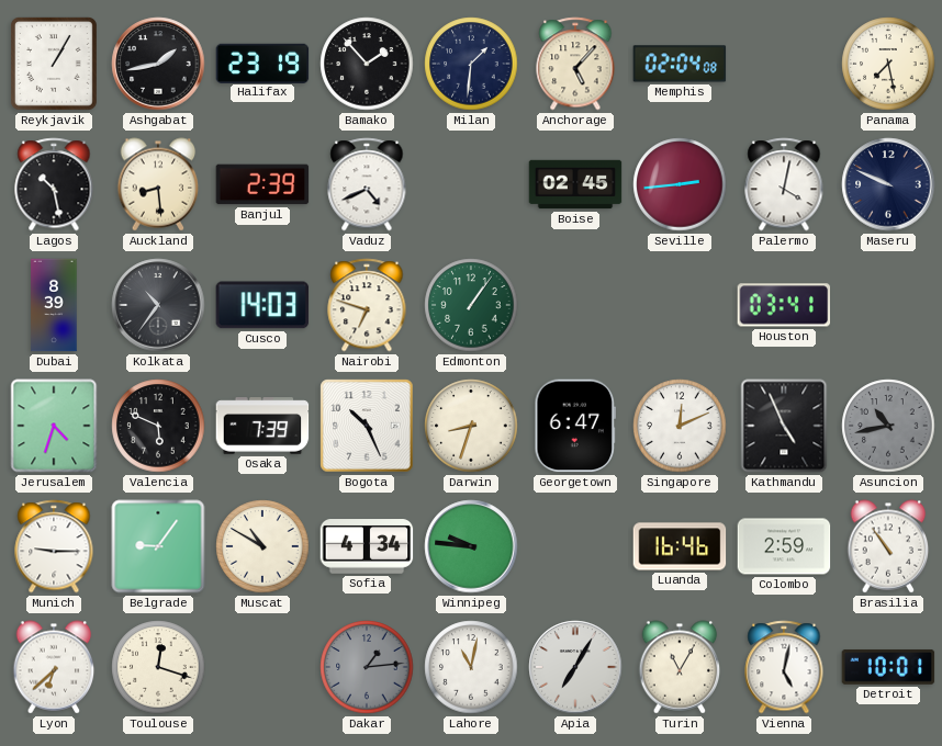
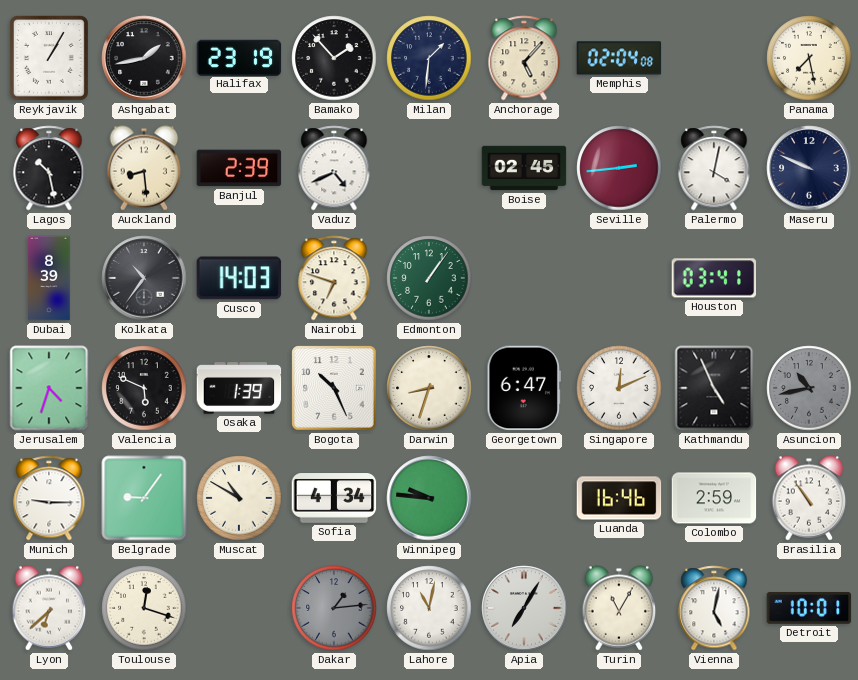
Osaka: 7:39 -> 1:39 (239, 388)
